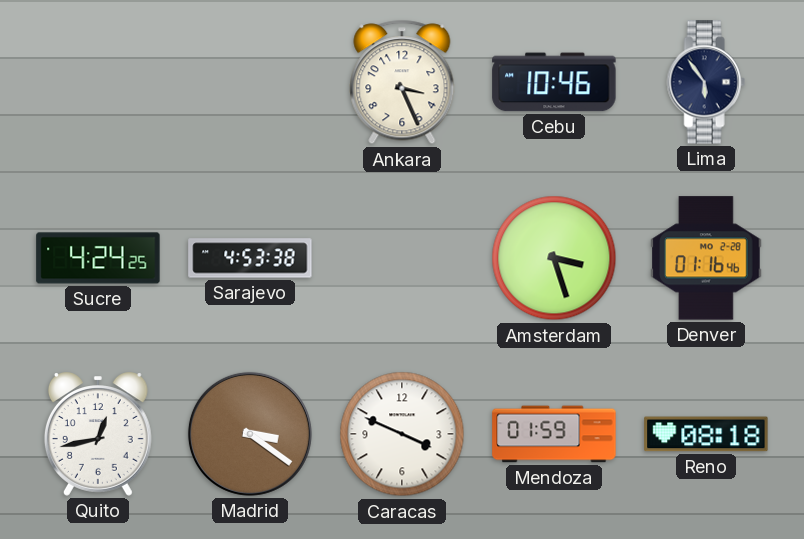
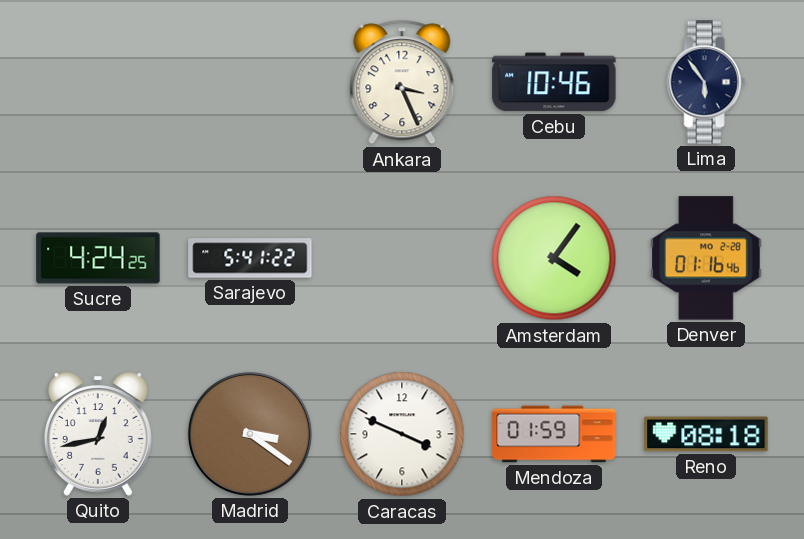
Sarajevo: 4:53 -> 5:41 (250, 258)
Amsterdam: 3:27 -> 4:06 (554, 258)
